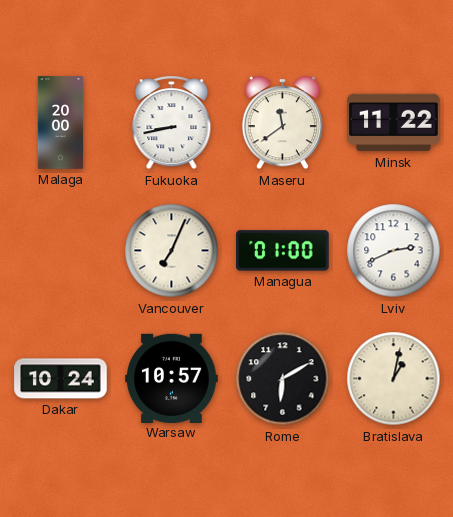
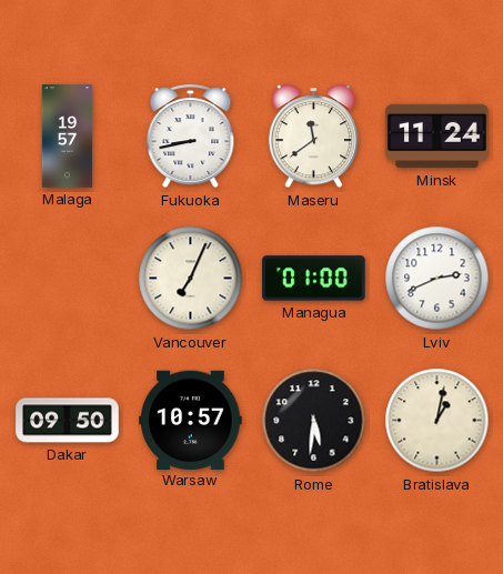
Malaga: 20:00 -> 19:57 (68, 137)
Minsk: 11:22 -> 11:24 (437, 137)
Dakar: 10:24 -> 09:50 (68, 421)
Rome: 6:10 -> 5:31 (314, 421)
